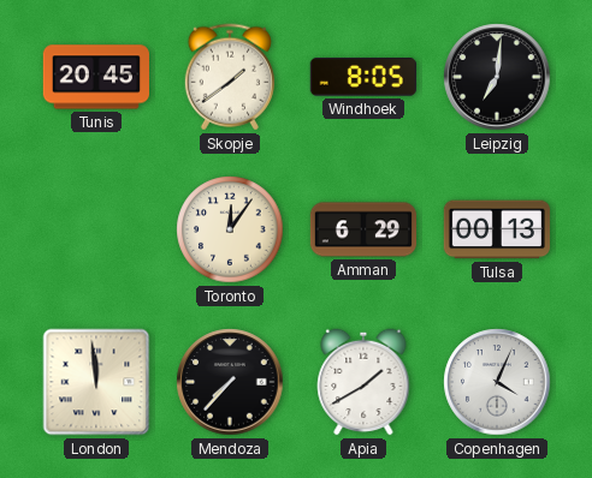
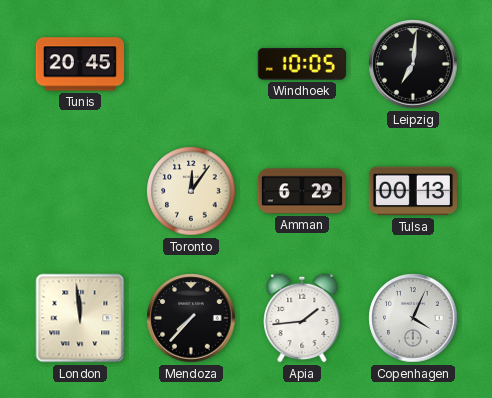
Skopje: 1:39 -> none (229, 77)
Windhoek: 8:05 -> 10:05 (302, 65)
Apia: 1:40 -> 1:44 (302, 318)
